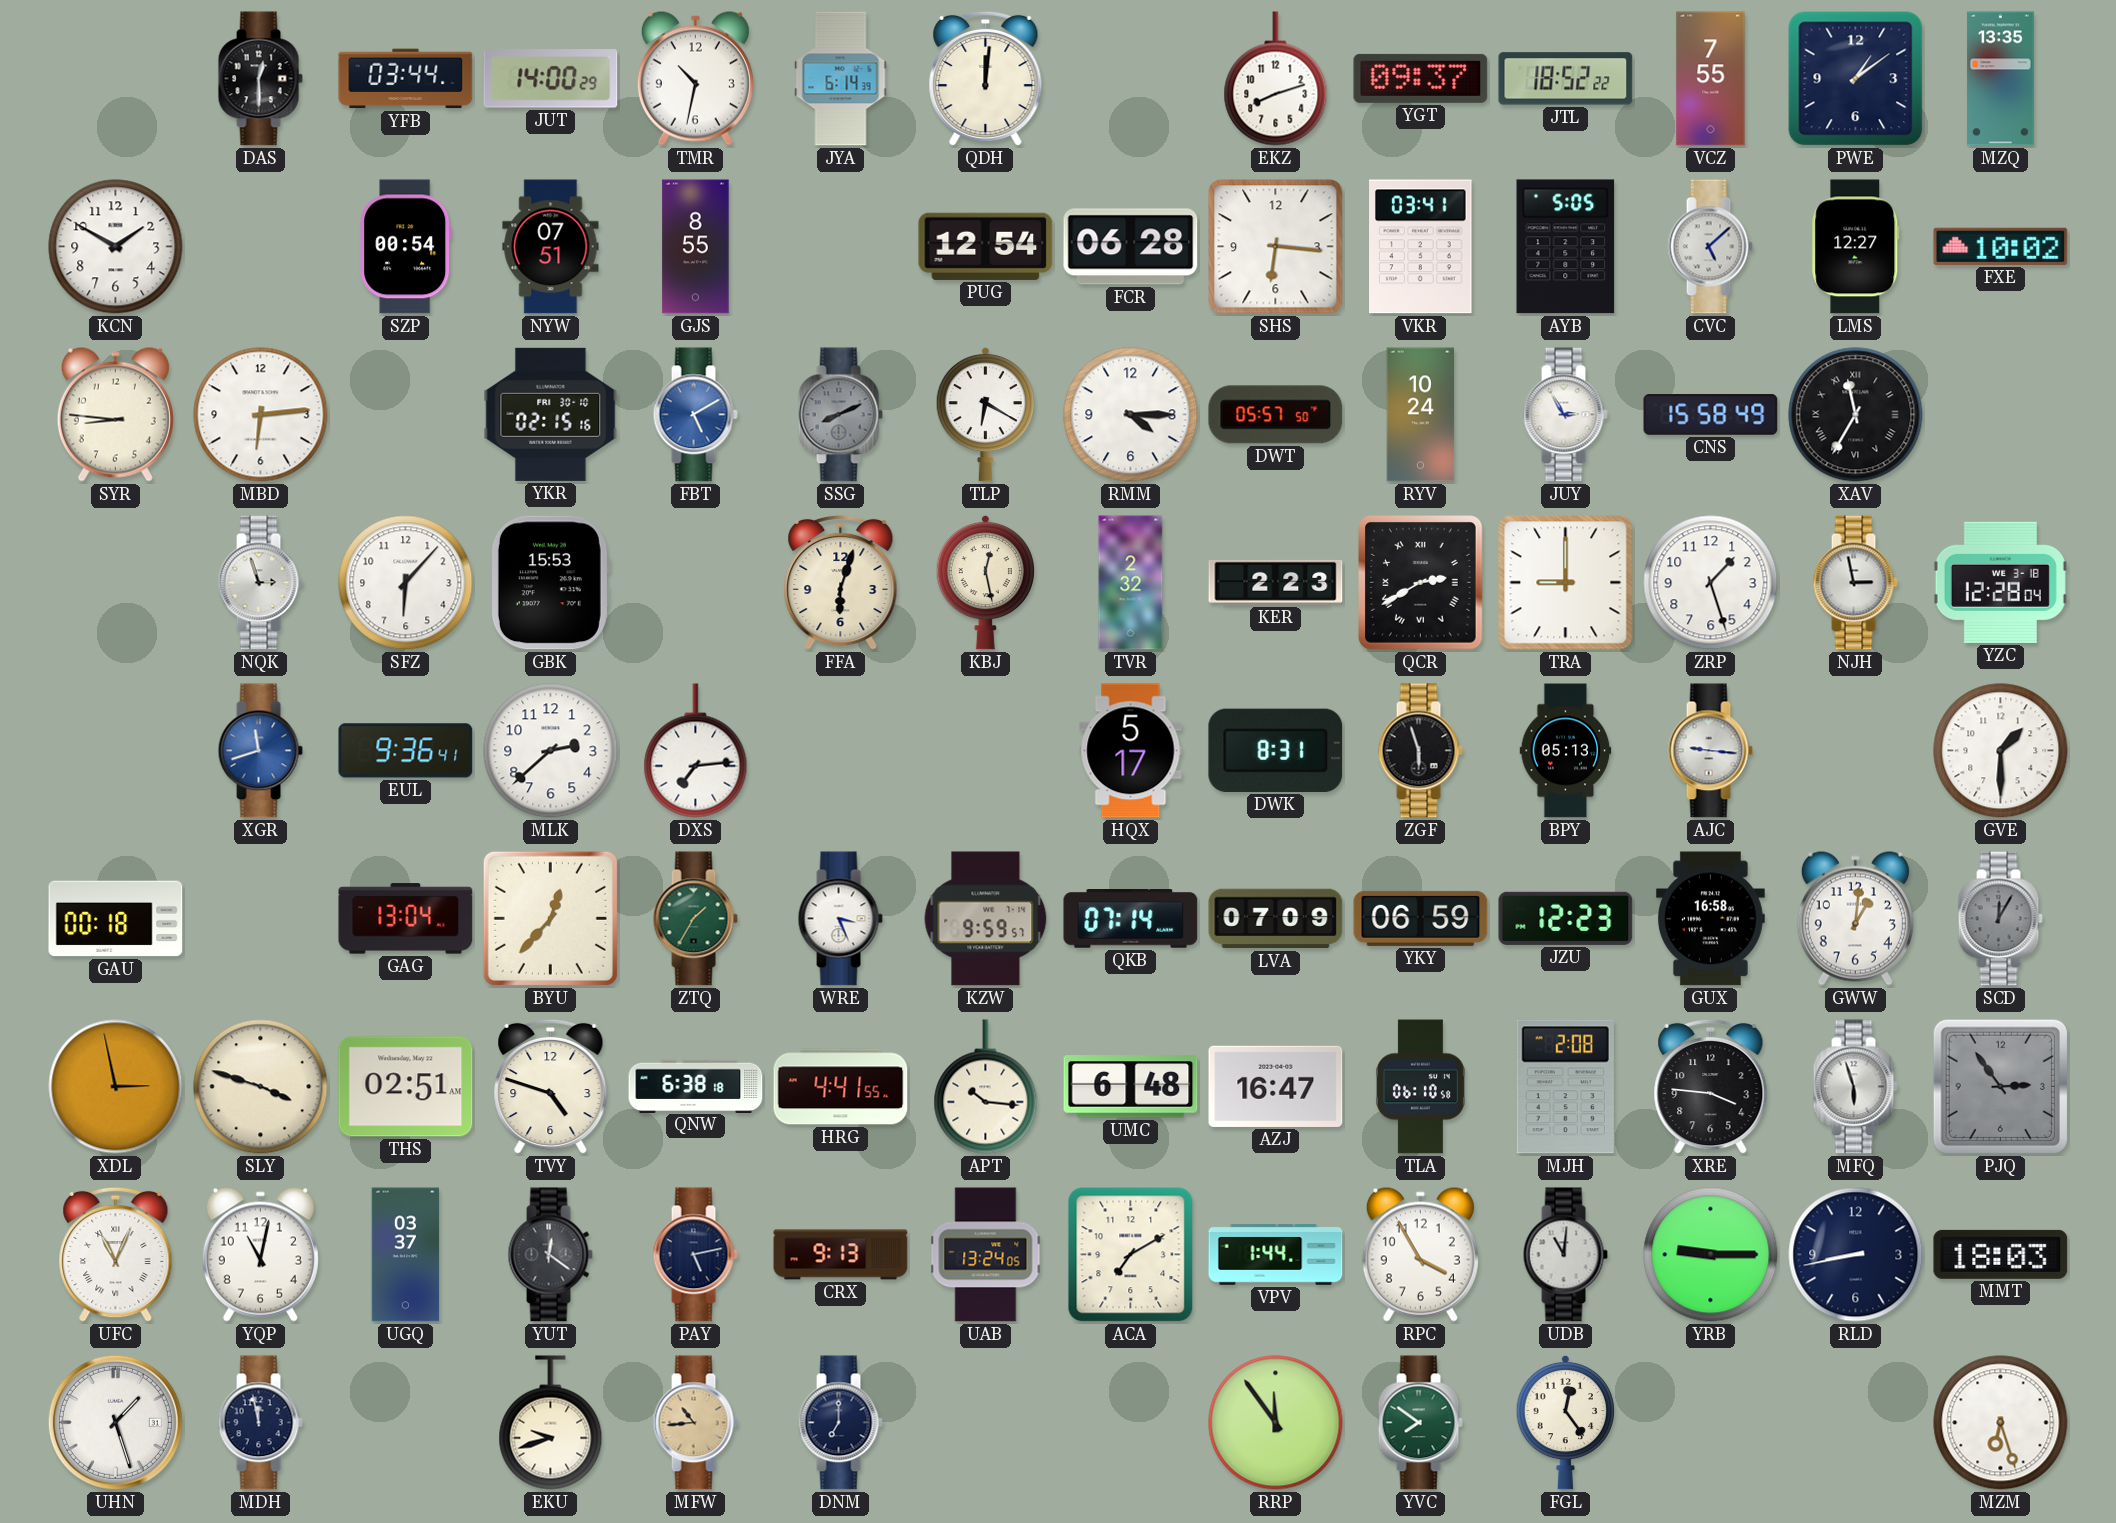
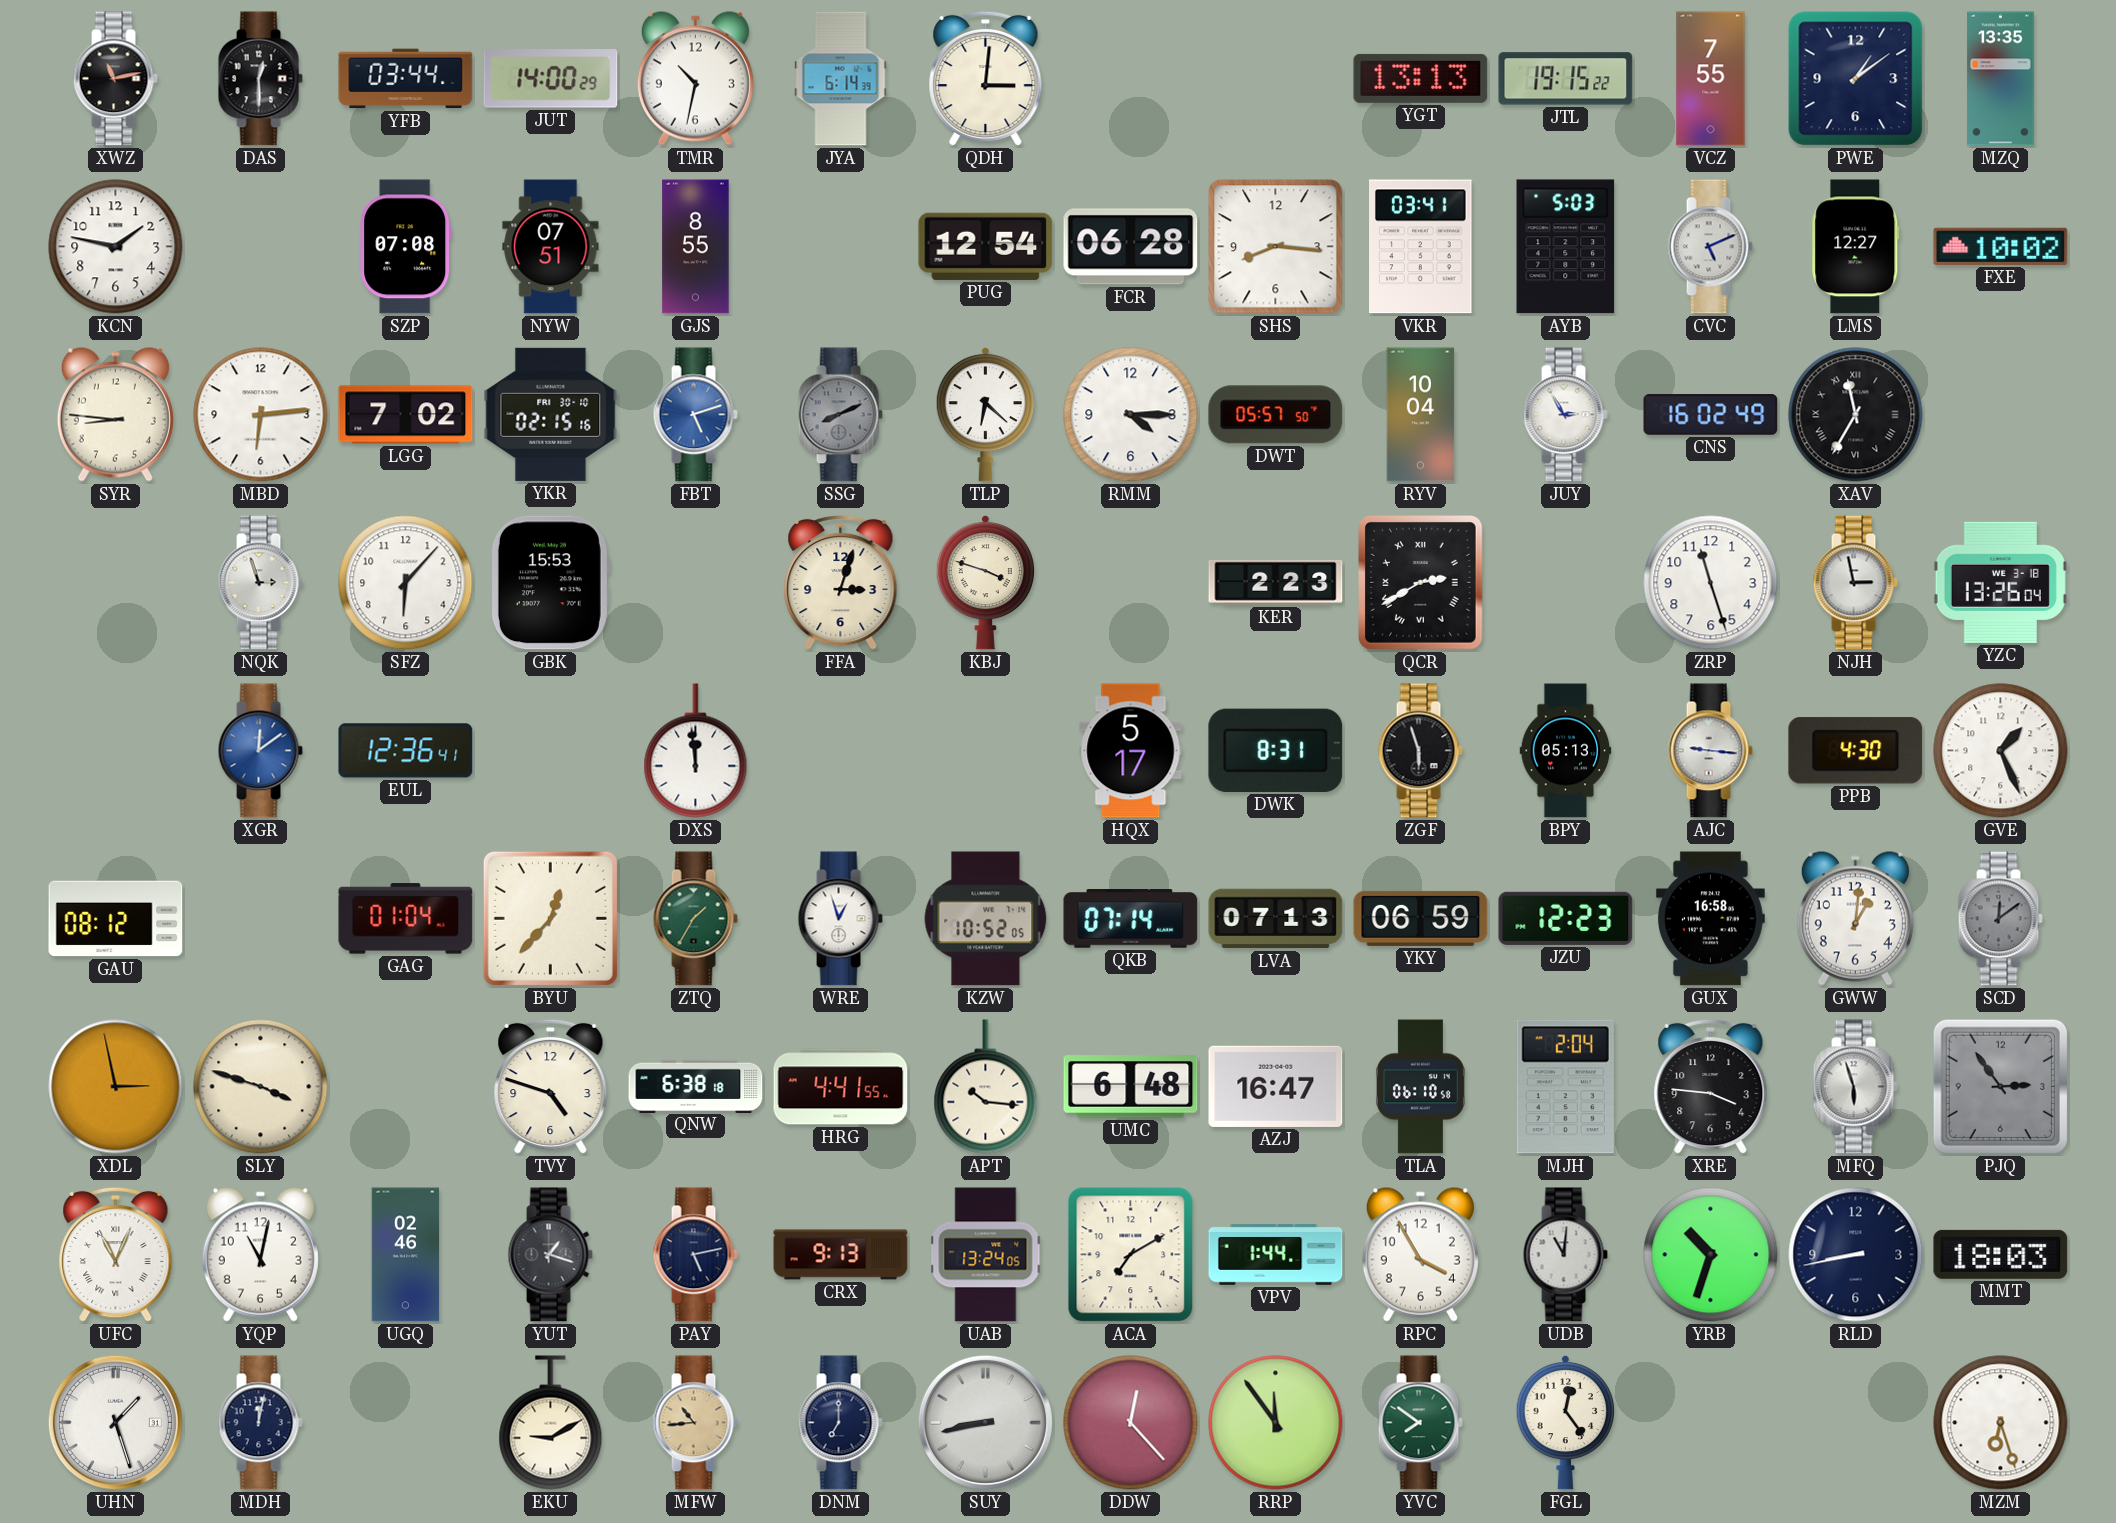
XWZ: none -> 11:13 (115, 79)
QDH: 12:01 -> 3:01 (986, 79)
EKZ: 8:12 -> none (1276, 79)
YGT: 09:37 -> 13:13 (1421, 78)
JTL: 18:52 -> 19:15 (1566, 79)
KCN: 1:50 -> 1:47 (116, 247)
SZP: 00:54 -> 07:08 (406, 247)
SHS: 6:16 -> 8:16 (1276, 247)
AYB: 5:05 -> 5:03 (1566, 247)
CVC: 5:08 -> 5:11 (1710, 247)
LGG: none -> 7:02 (406, 415)
FBT: 5:10 -> 5:12 (695, 415)
TLP: 6:20 -> 6:22 (985, 414)
RYV: 10:24 -> 10:04 (1421, 415)
CNS: 15:58 -> 16:02 (1711, 415)
FFA: 6:03 -> 3:03 (841, 583)
KBJ: 12:28 -> 3:48 (985, 582)
TVR: 2:32 -> none (1131, 583)
TRA: 9:00 -> none (1566, 583)
ZRP: 1:27 -> 11:27 (1711, 583)
YZC: 12:28 -> 13:26 (2000, 582)
XGR: 11:42 -> 12:09 (260, 751)
EUL: 9:36 -> 12:36 (406, 751)
MLK: 2:38 -> none (551, 751)
DXS: 7:14 -> 11:59 (696, 751)
PPB: none -> 4:30 (1856, 751)
GVE: 1:30 -> 1:26 (2001, 751)
GAU: 00:18 -> 08:12 (116, 919)
GAG: 13:04 -> 01:04 (406, 919)
WRE: 3:26 -> 12:57 (840, 919)
KZW: 9:59 -> 10:52 (986, 919)
LVA: 07:09 -> 07:13 (1276, 919)
SCD: 12:05 -> 12:09 (2000, 919)
THS: 02:51 -> none (406, 1087)
MJH: 2:08 -> 2:04 (1565, 1087)
UGQ: 03:37 -> 02:46 (406, 1255)
YUT: 12:21 -> 1:18 (550, 1255)
YRB: 9:15 -> 10:33 (1711, 1255)
MDH: 11:58 -> 12:02 (260, 1423)
EKU: 9:42 -> 9:10 (551, 1423)
SUY: none -> 8:43 (985, 1422)
DDW: none -> 12:23 (1131, 1423)
